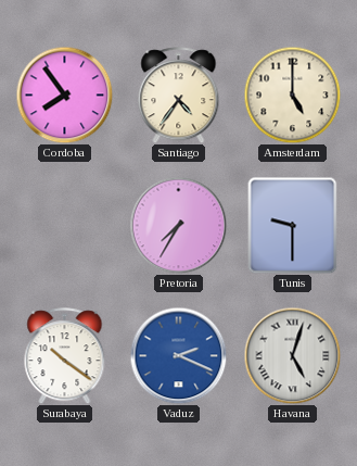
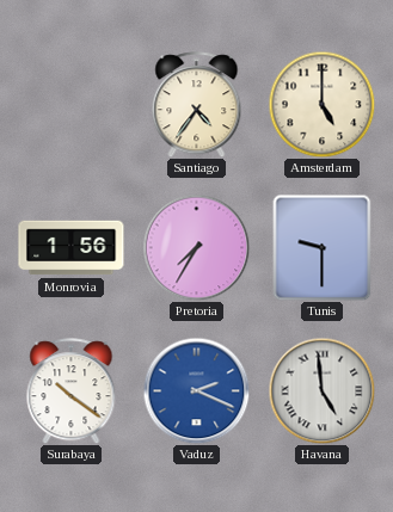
Cordoba: 7:54 -> none (64, 95)
Monrovia: none -> 1:56 (72, 248)
Havana: 5:03 -> 4:59 (321, 390)
